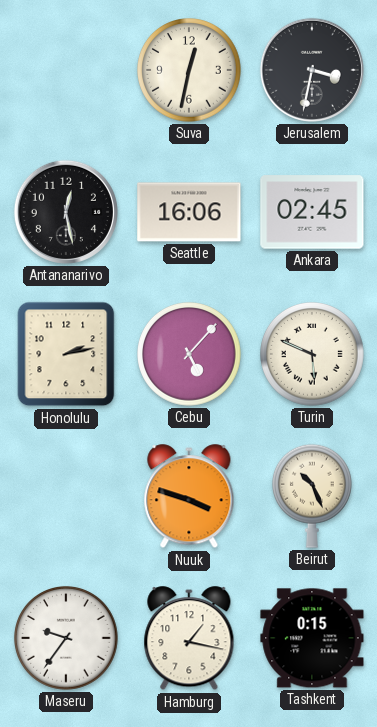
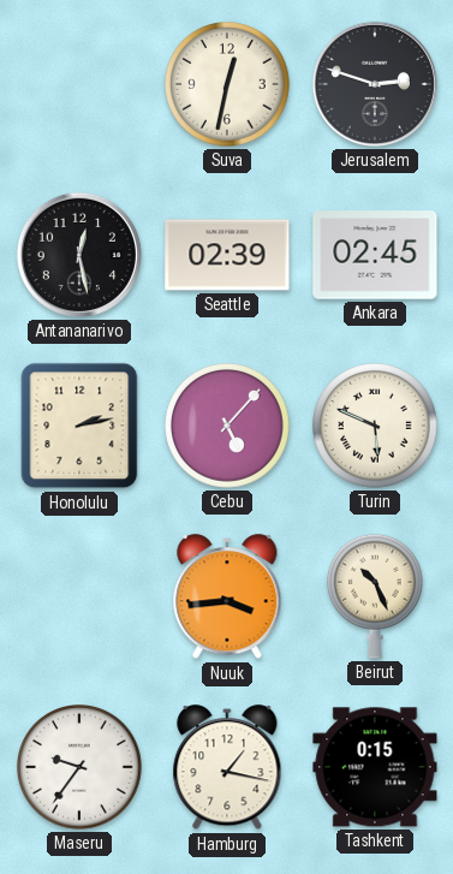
Jerusalem: 3:32 -> 2:48 (375, 84)
Seattle: 16:06 -> 02:39 (227, 255)
Nuuk: 3:48 -> 3:44 (227, 597)
